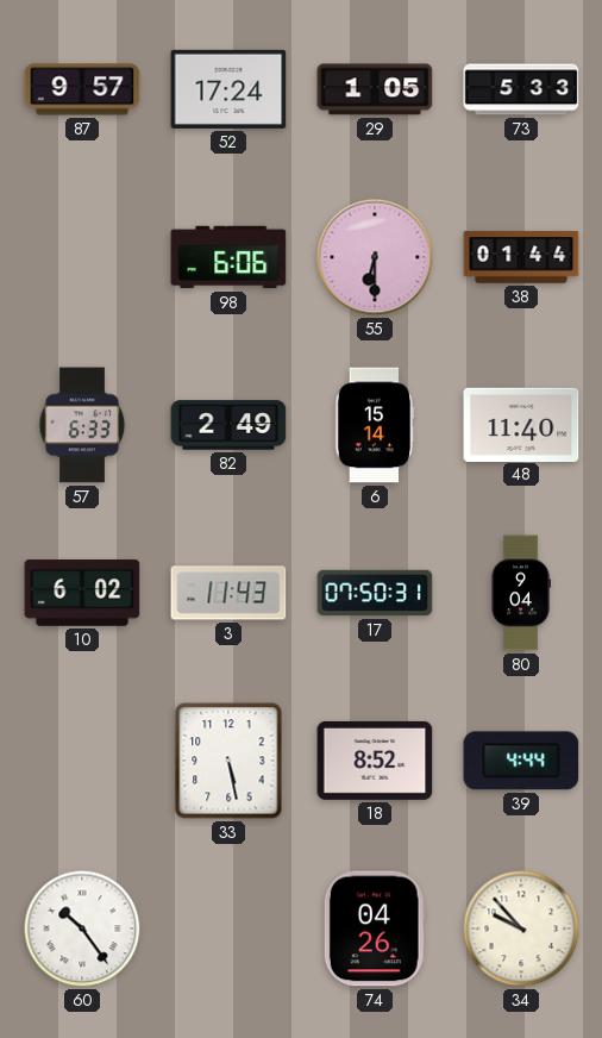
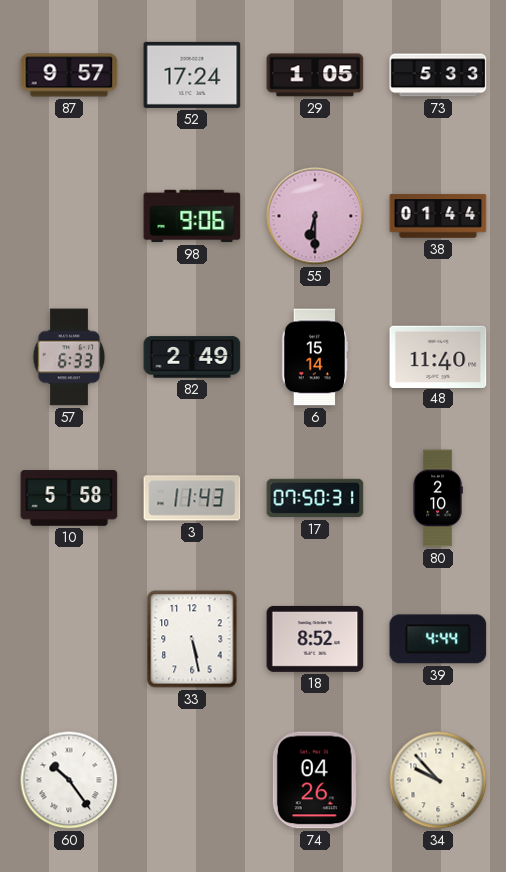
98: 6:06 -> 9:06 (192, 216)
10: 6:02 -> 5:58 (69, 498)
80: 9:04 -> 2:10 (438, 498)
